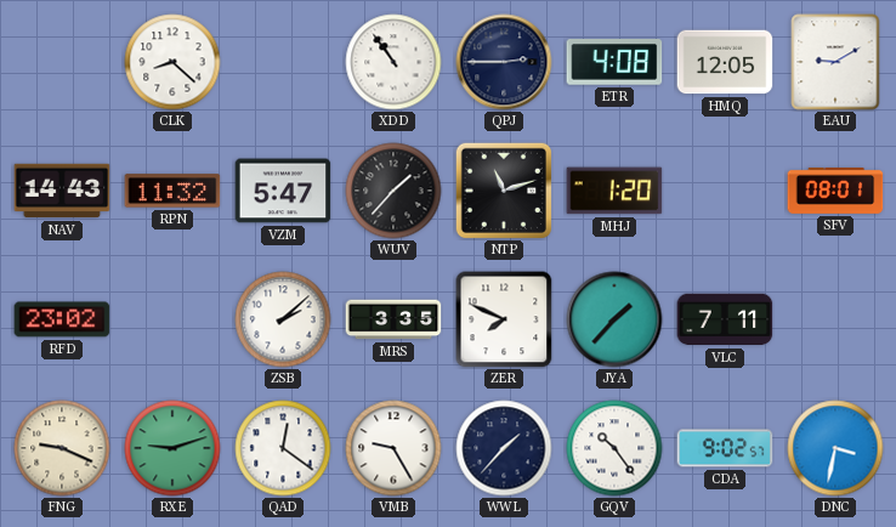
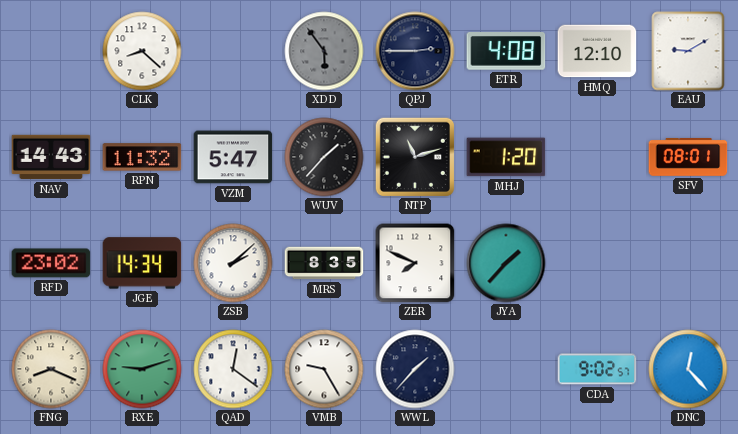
XDD: 10:54 -> 5:54 (324, 51)
XDD dial: white -> grey (324, 51)
HMQ: 12:05 -> 12:10 (597, 51)
JGE: none -> 14:34 (142, 263)
MRS: 3:35 -> 8:35 (324, 263)
VLC: 7:11 -> none (725, 319)
FNG: 9:19 -> 8:19 (51, 369)
GQV: 10:24 -> none (614, 448)
DNC: 3:32 -> 12:23 (688, 369)
